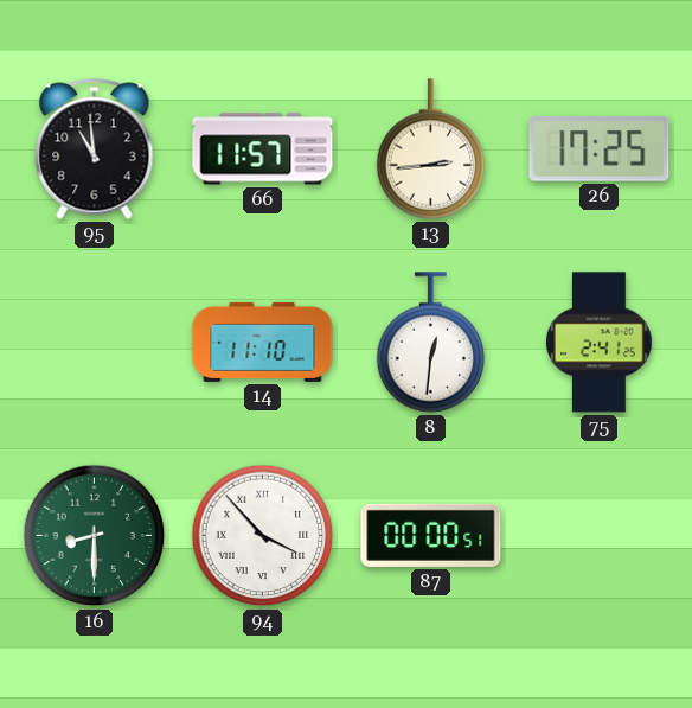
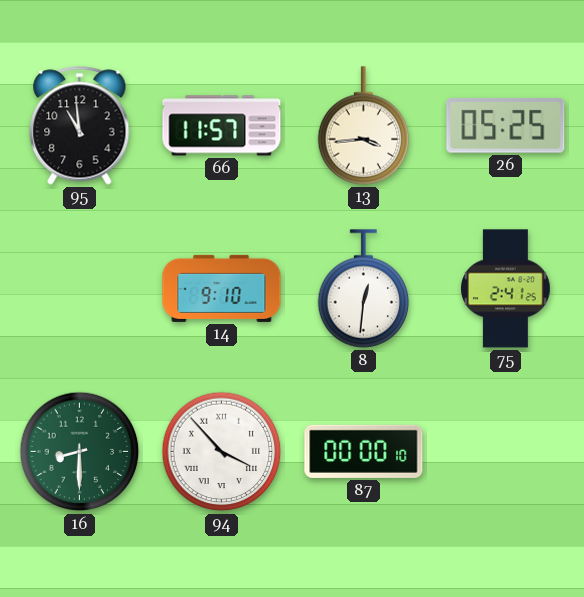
13: 2:44 -> 3:44 (364, 126)
26: 17:25 -> 05:25 (506, 125)
14: 11:10 -> 9:10 (222, 288)
87: 00:00:51 -> 00:00:10 (364, 451)
